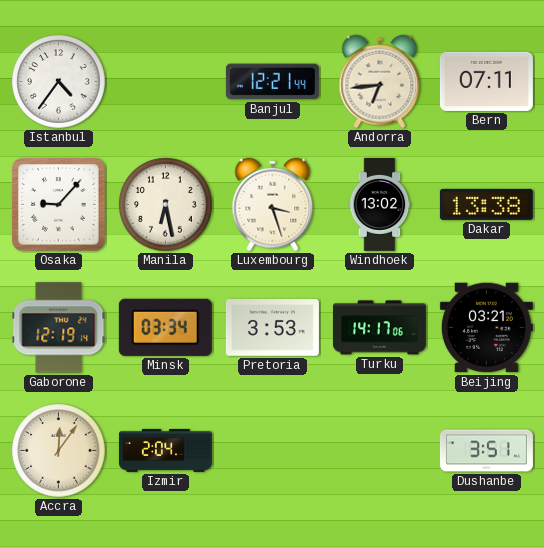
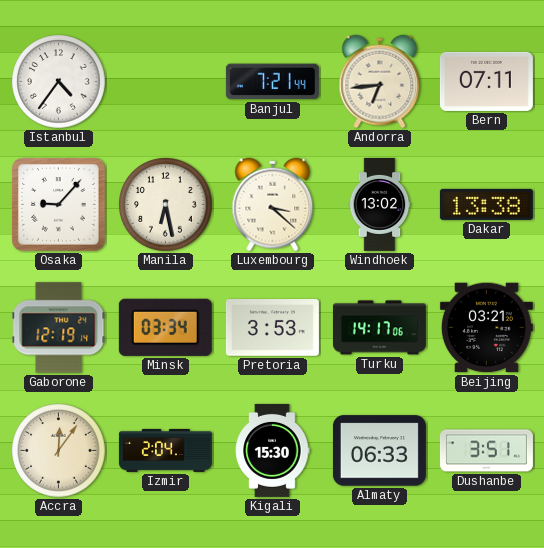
Banjul: 12:21 -> 7:21 (272, 82)
Luxembourg: 3:27 -> 3:22 (273, 205)
Kigali: none -> 15:30 (272, 450)
Almaty: none -> 06:33 (379, 451)
